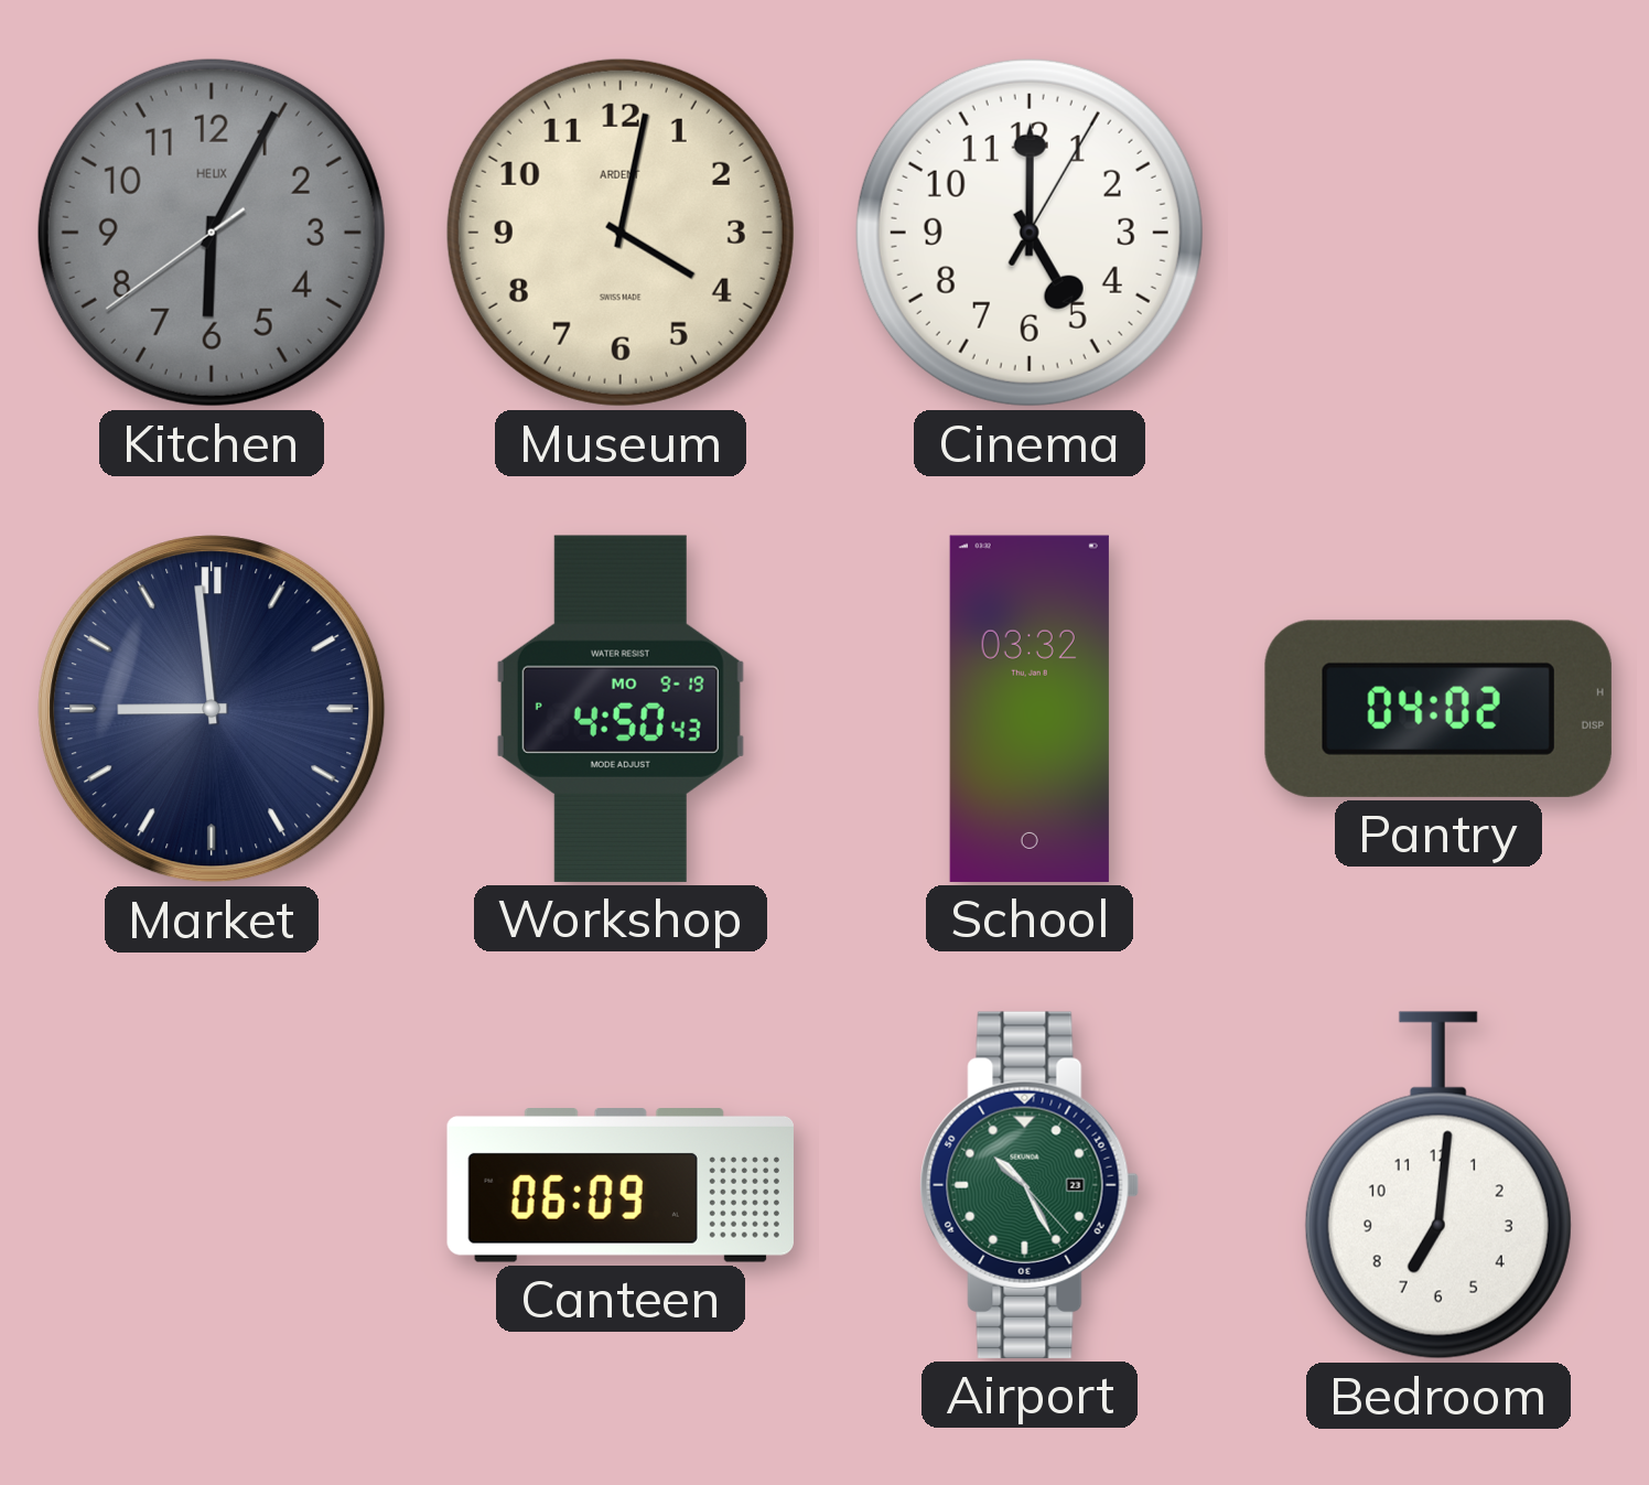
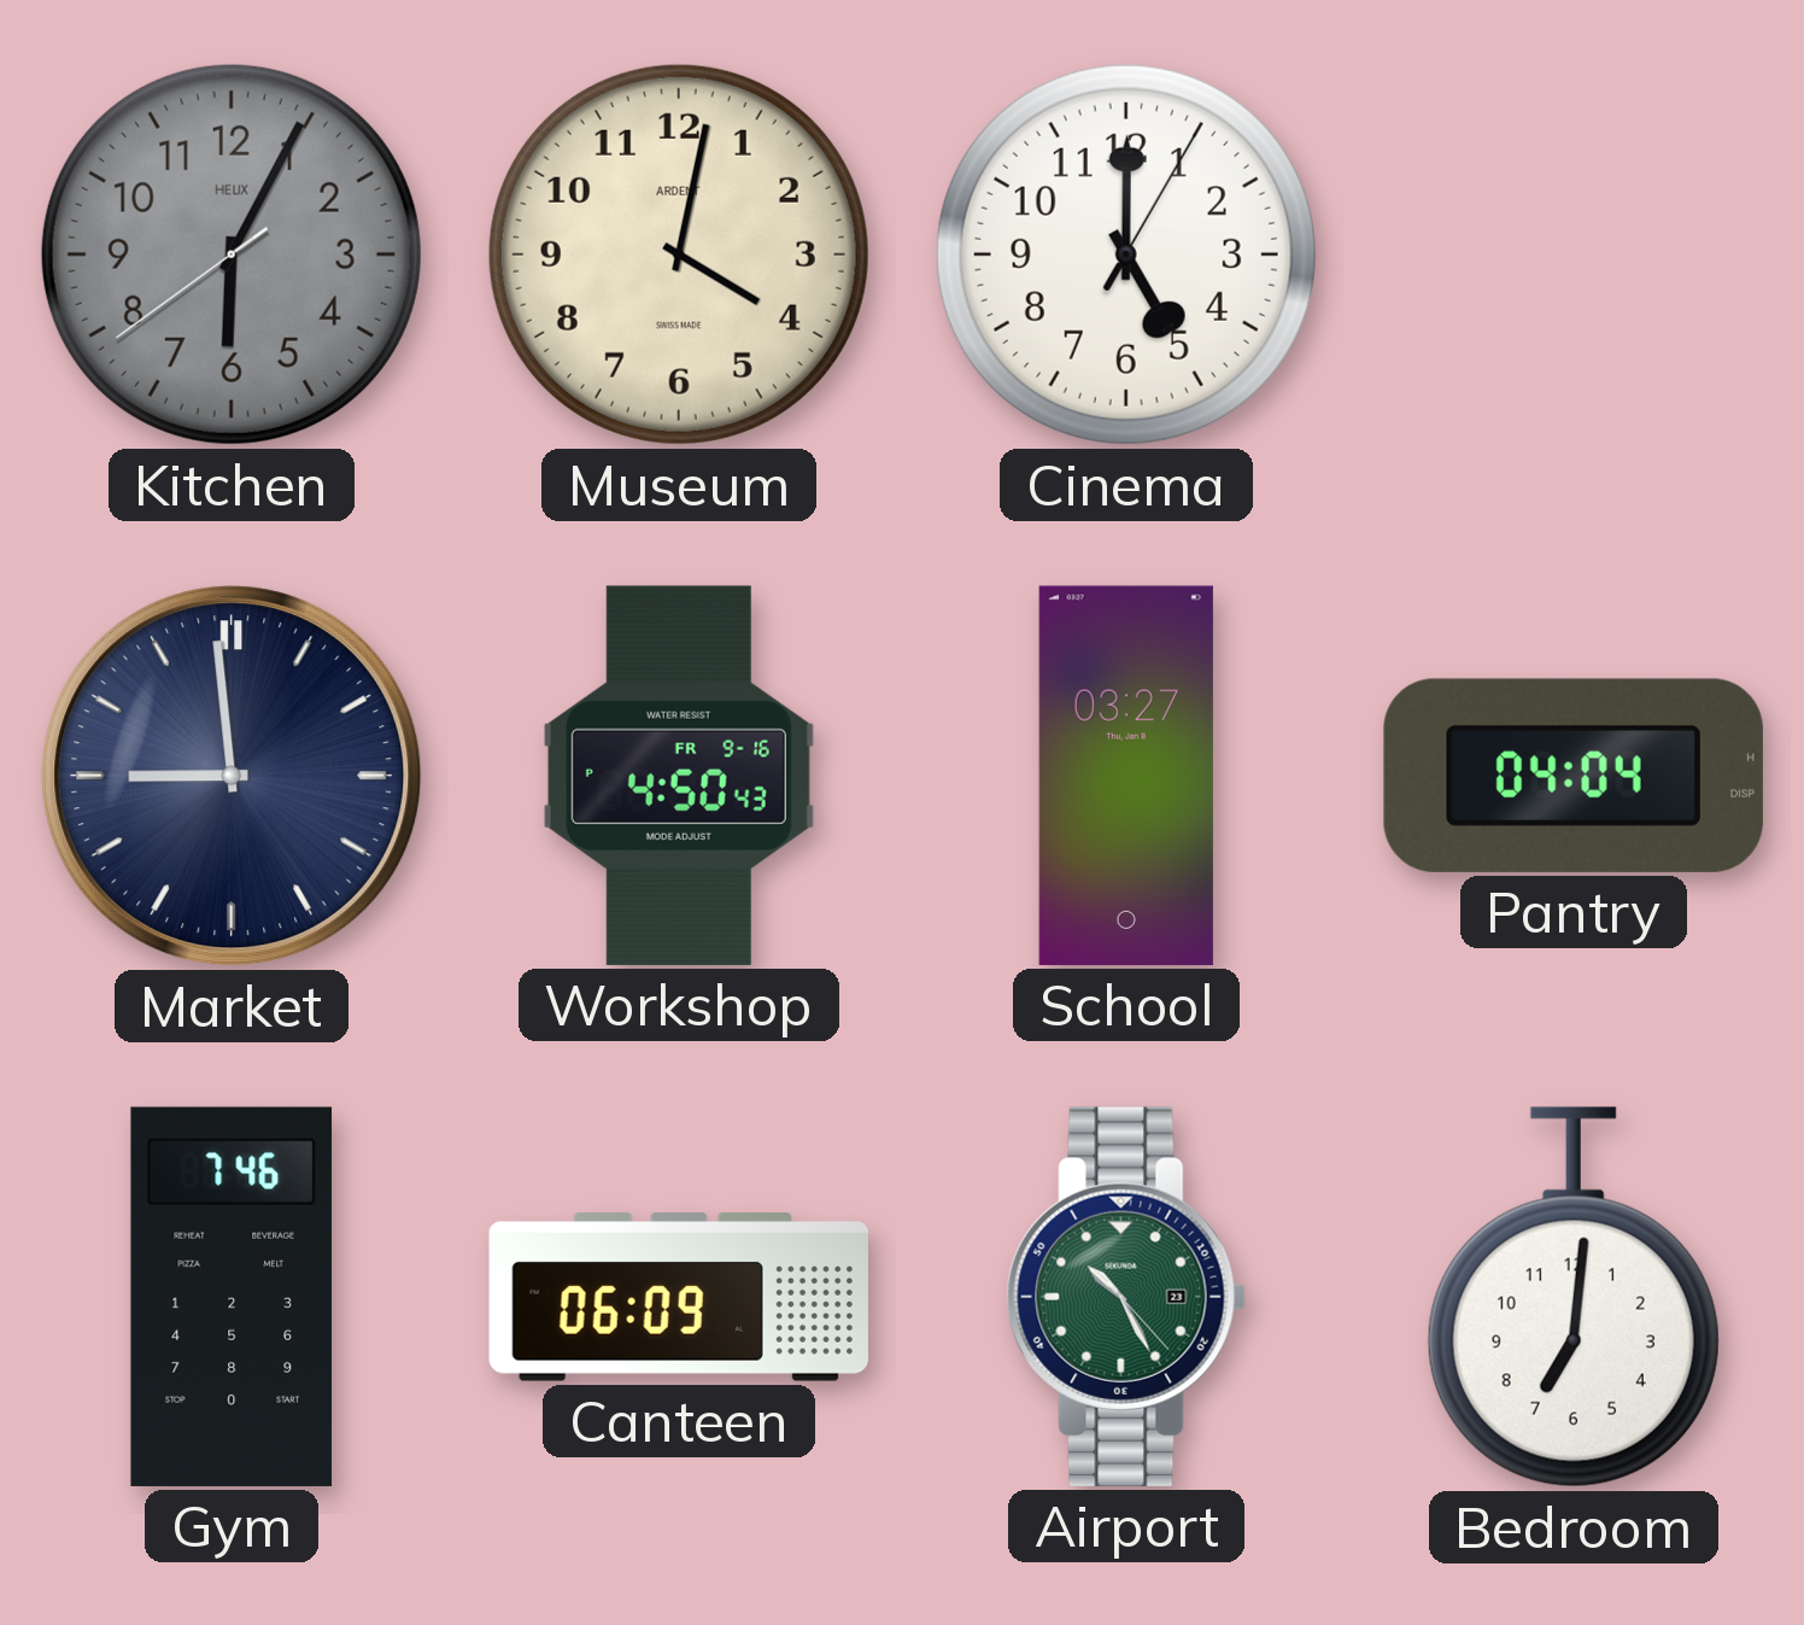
Workshop date: MO 9-19 -> FR 9-16 (679, 776)
School: 03:32 -> 03:27 (1126, 776)
Pantry: 04:02 -> 04:04 (1574, 776)
Gym: none -> 7:46 (232, 1297)
